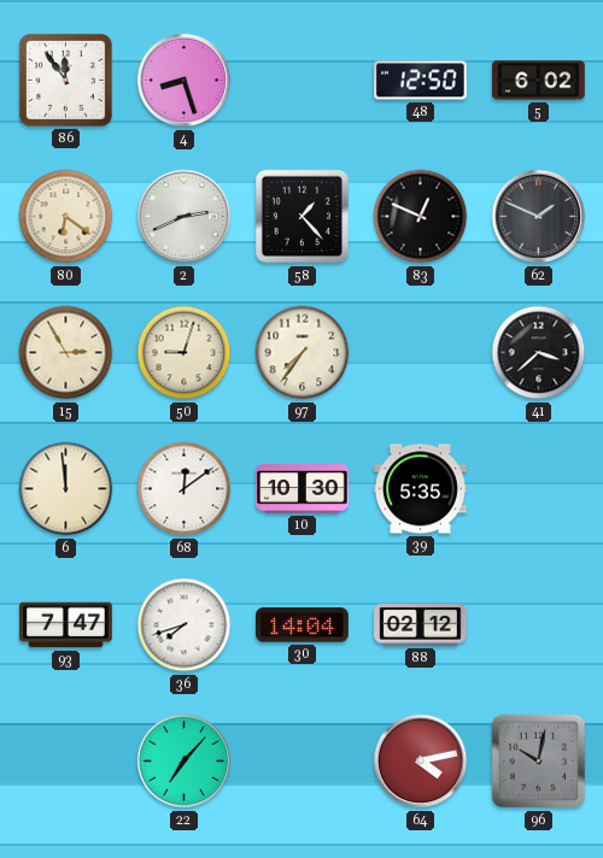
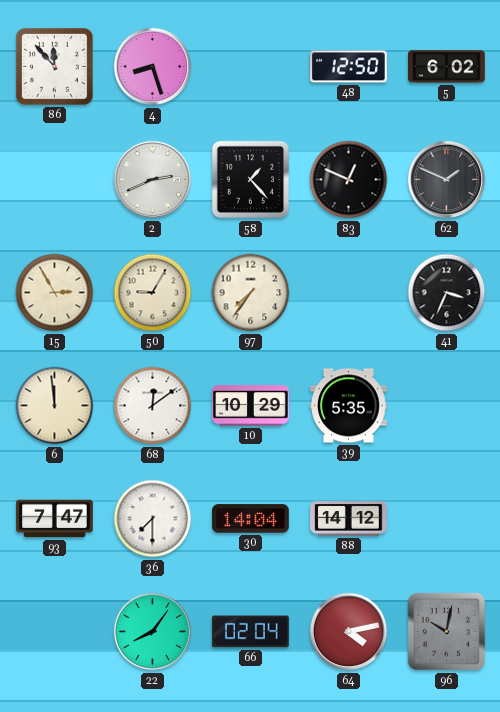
86: 11:54 -> 11:53 (54, 66)
80: 6:21 -> none (66, 217)
50: 9:03 -> 9:05 (153, 293)
41: 3:38 -> 3:34 (447, 293)
10: 10:30 -> 10:29 (251, 406)
36: 7:42 -> 7:30 (153, 519)
88: 02:12 -> 14:12 (349, 519)
22: 7:07 -> 8:06 (153, 632)
66: none -> 02:04 (251, 632)
